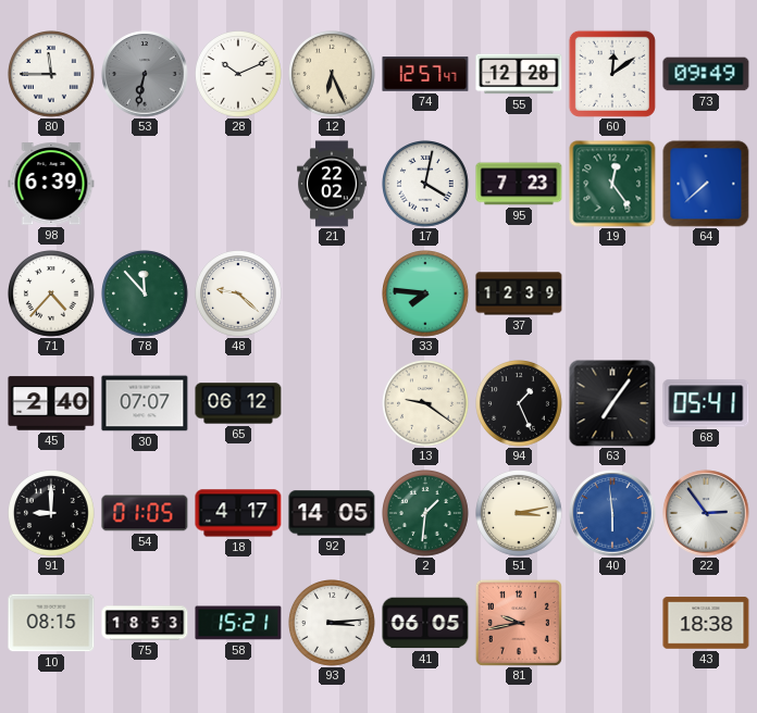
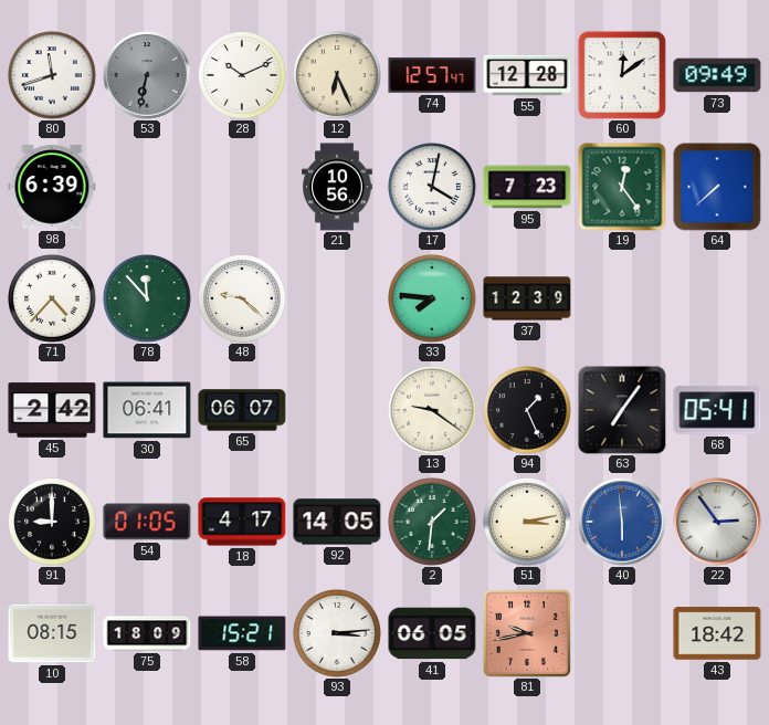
80: 11:45 -> 11:42 (53, 76)
21: 22:02 -> 10:56 (337, 187)
45: 2:40 -> 2:42 (52, 410)
30: 07:07 -> 06:41 (147, 410)
65: 06:12 -> 06:07 (242, 410)
75: 18:53 -> 18:09 (147, 633)
43: 18:38 -> 18:42 (717, 633)
